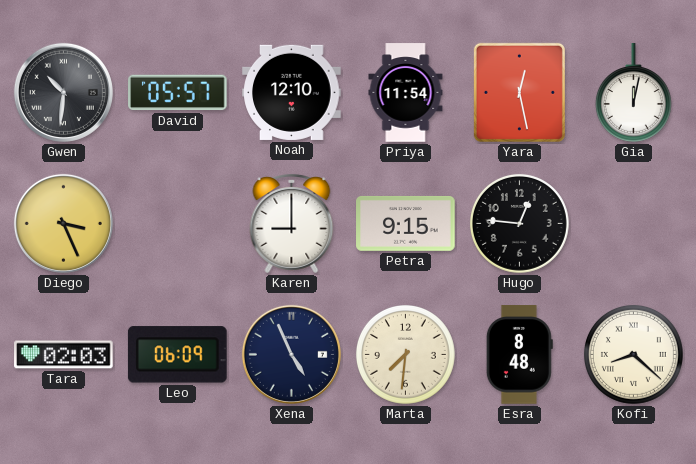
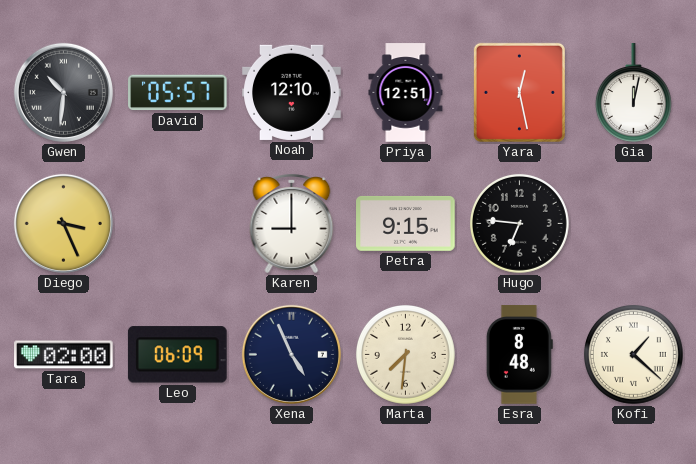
Priya: 11:54 -> 12:51 (406, 93)
Hugo: 12:46 -> 6:46 (519, 223)
Tara: 02:03 -> 02:00 (64, 355)
Kofi: 8:22 -> 1:22 (633, 354)
